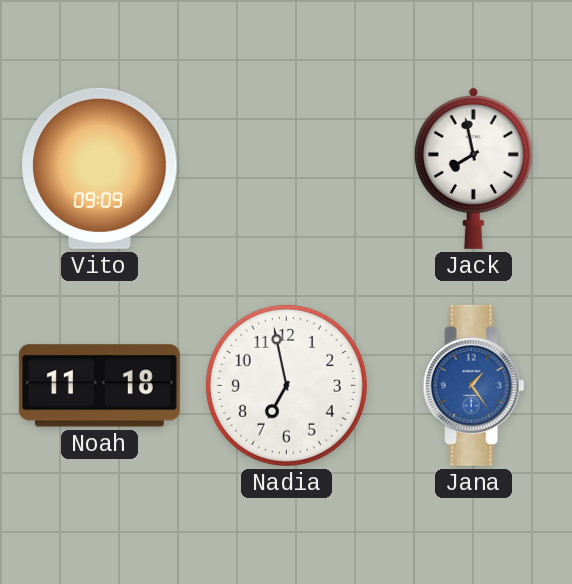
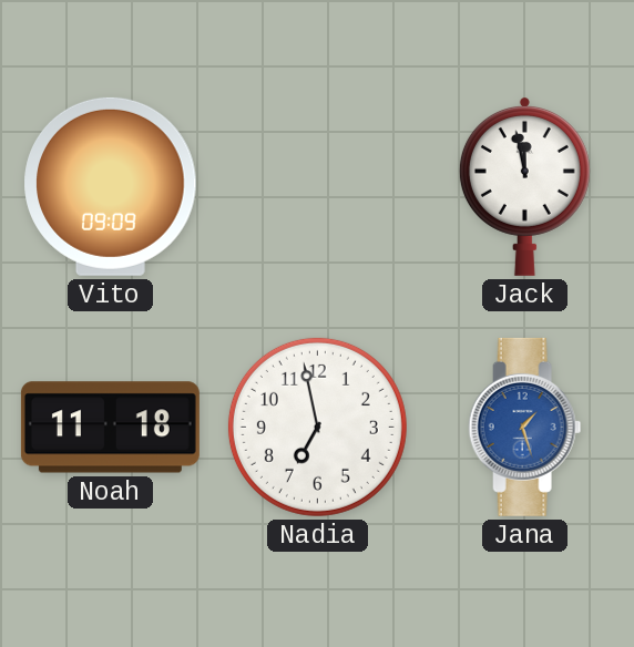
Jack: 7:58 -> 11:58 (524, 186)
Jana: 1:24 -> 1:27 (525, 427)
